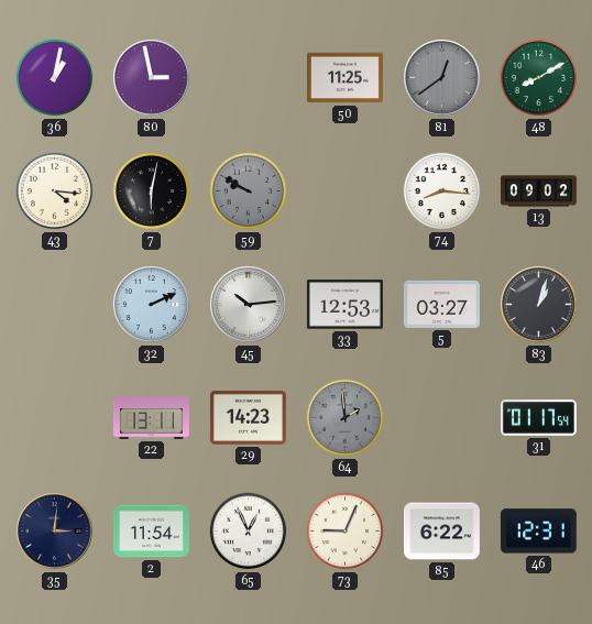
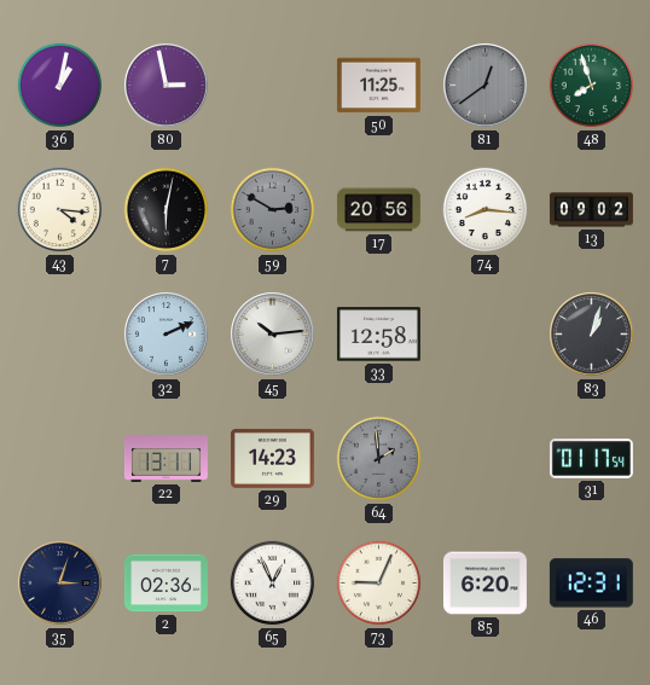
48: 8:10 -> 7:57 (592, 86)
59: 9:50 -> 2:50 (273, 210)
17: none -> 20:56 (378, 210)
33: 12:53 -> 12:58 (378, 335)
5: 03:27 -> none (441, 304)
35: 3:01 -> 3:03 (60, 584)
2: 11:54 -> 02:36 (166, 584)
85: 6:22 -> 6:20 (484, 584)
